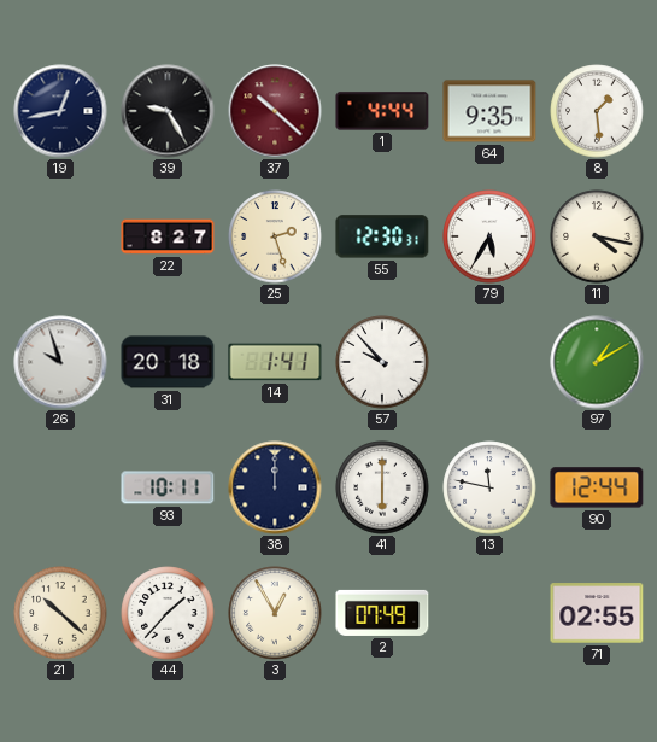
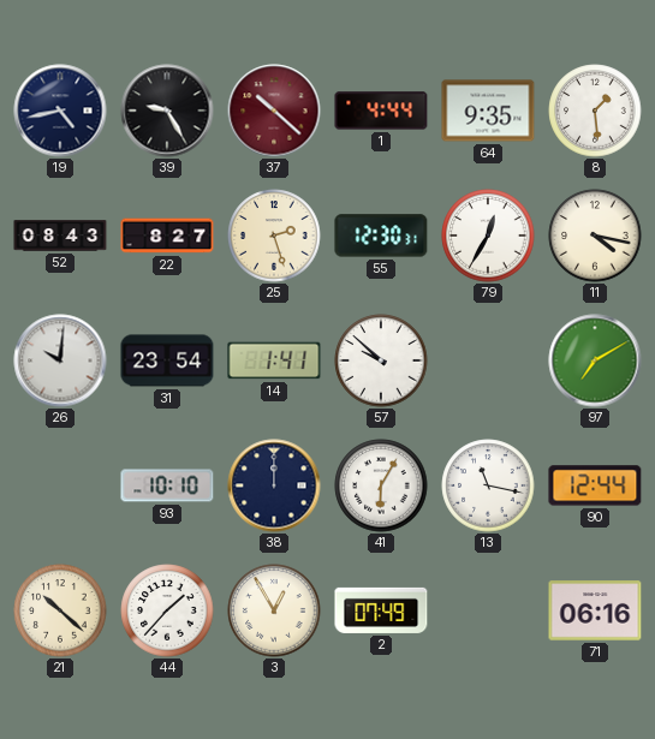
19: 12:43 -> 4:43 (60, 111)
52: none -> 08:43 (60, 236)
79: 5:35 -> 12:35 (488, 236)
26: 9:57 -> 10:01 (60, 360)
31: 20:18 -> 23:54 (167, 360)
57: 9:53 -> 9:52 (381, 360)
97: 1:10 -> 7:10 (595, 360)
93: 10:11 -> 10:10 (167, 485)
41: 6:00 -> 6:05 (381, 485)
13: 11:47 -> 11:17 (488, 485)
71: 02:55 -> 06:16 (595, 610)
